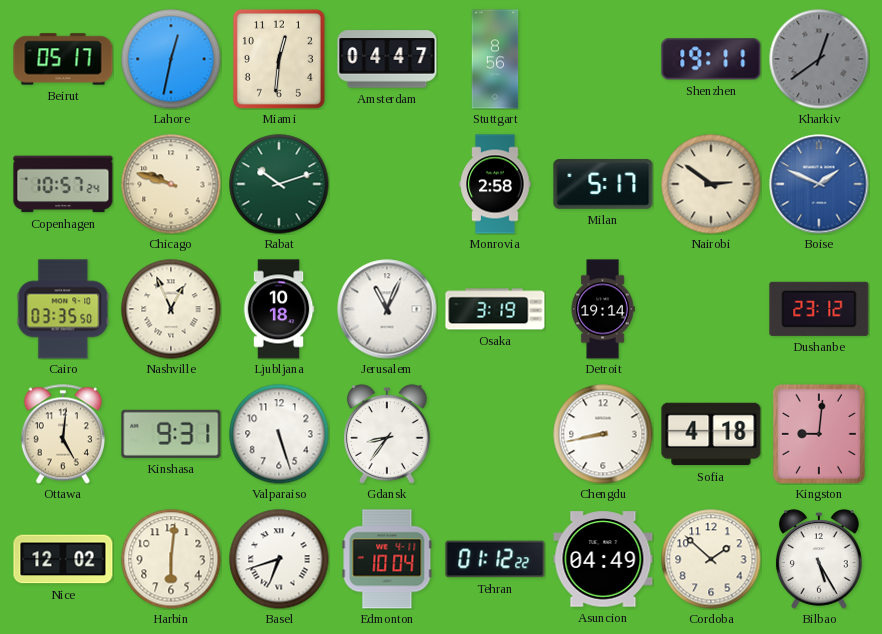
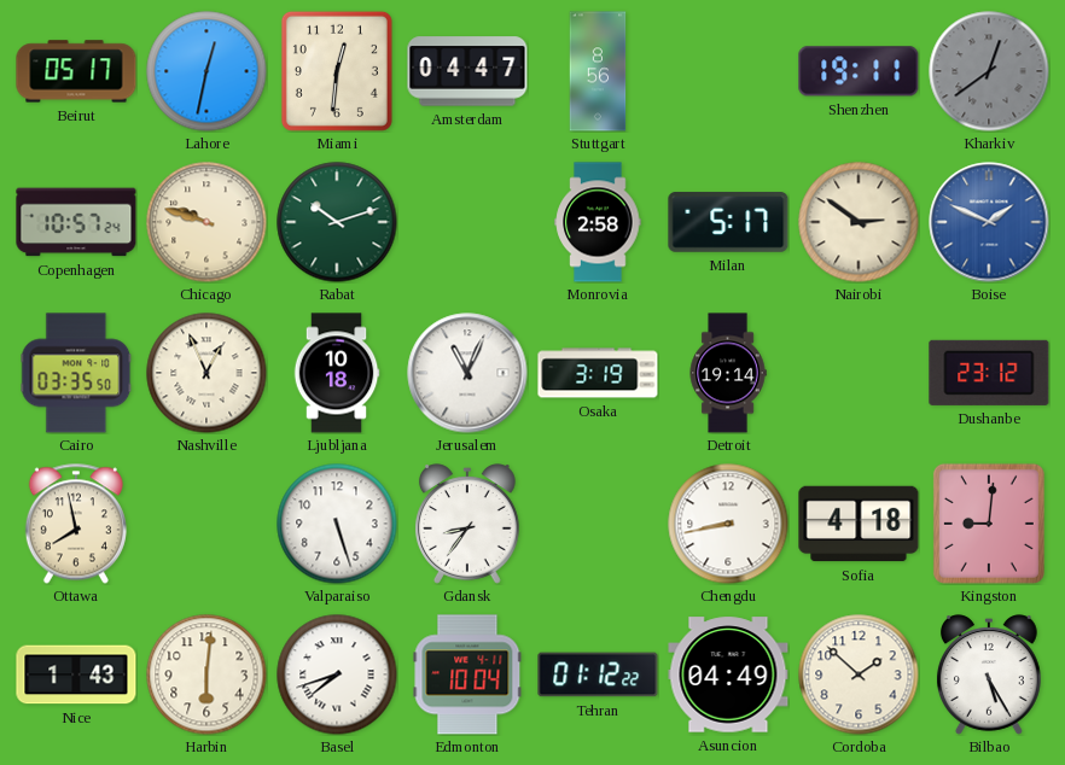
Ottawa: 5:01 -> 7:58 (76, 524)
Kinshasa: 9:31 -> none (171, 434)
Nice: 12:02 -> 1:43 (76, 675)
Basel: 6:42 -> 7:42 (337, 675)
